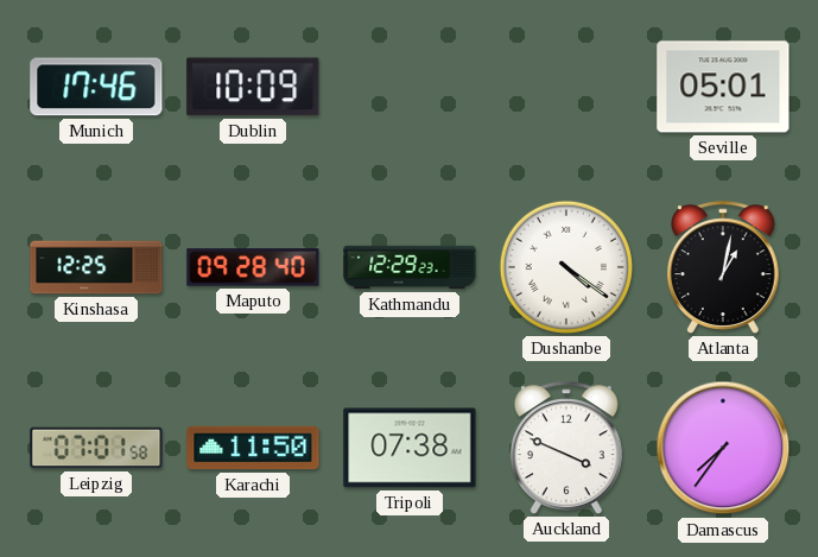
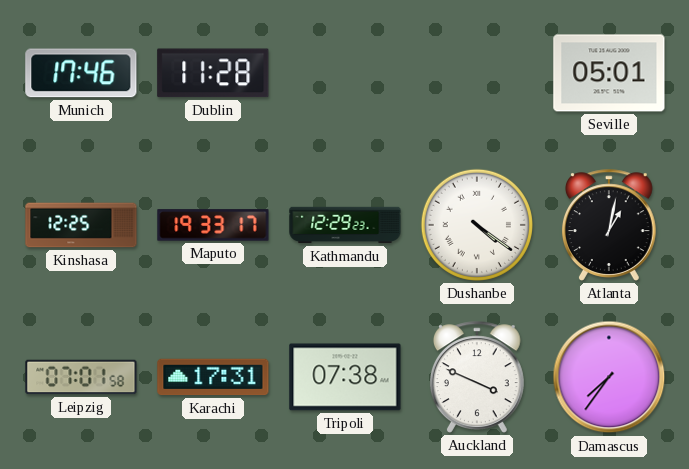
Dublin: 10:09 -> 11:28 (213, 73)
Maputo: 09:28 -> 19:33 (213, 225)
Karachi: 11:50 -> 17:31 (213, 377)
